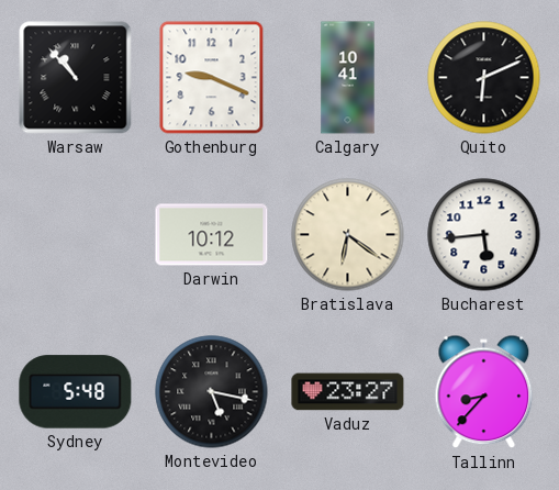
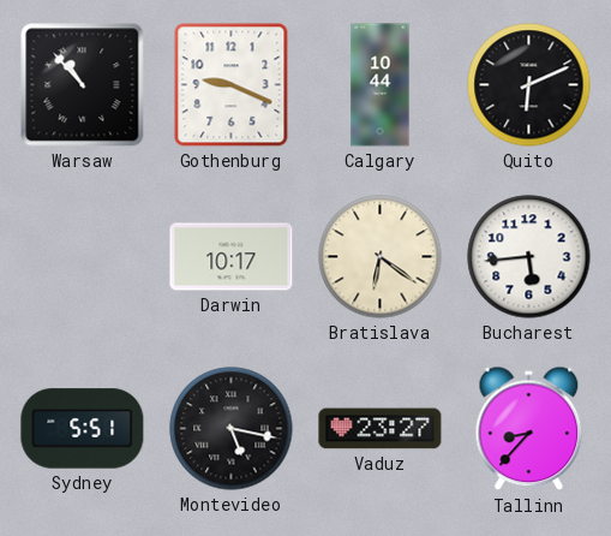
Calgary: 10:41 -> 10:44 (381, 85)
Darwin: 10:12 -> 10:17 (232, 257)
Sydney: 5:48 -> 5:51 (83, 429)
